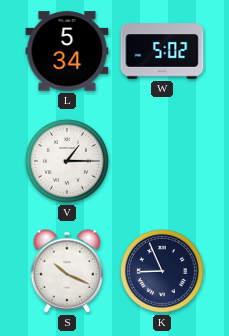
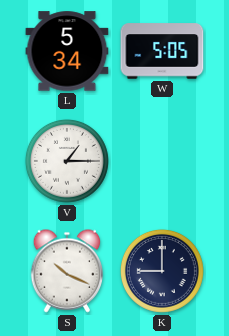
W: 5:02 -> 5:05 (162, 51)
K: 8:56 -> 9:00 (162, 271)
